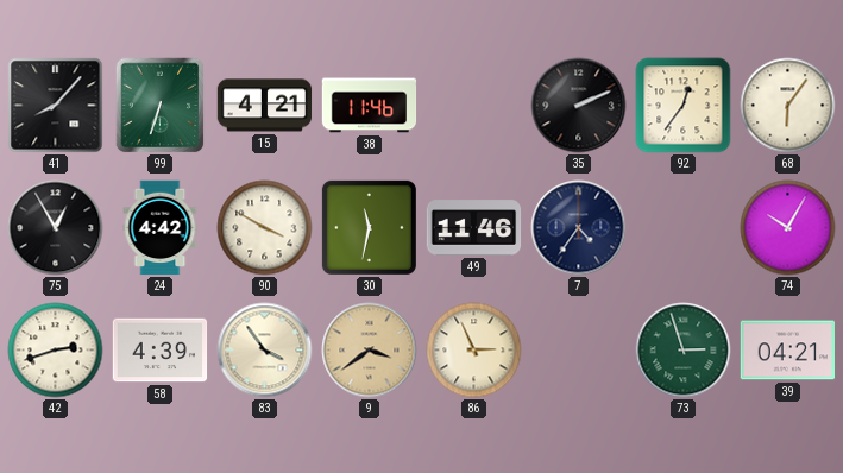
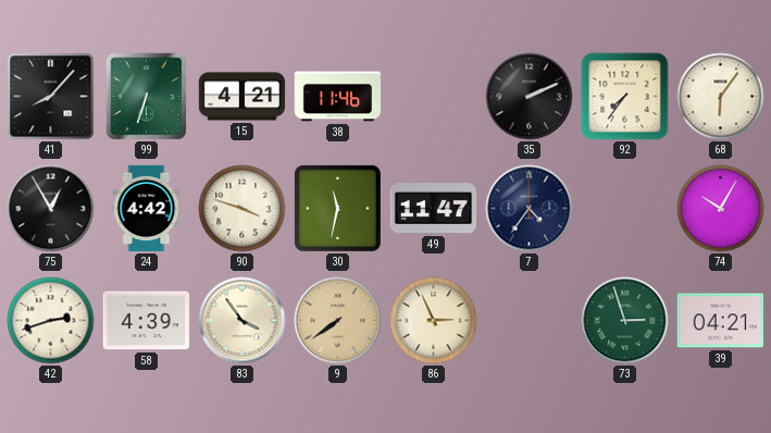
92: 12:36 -> 7:36 (625, 97)
90: 3:50 -> 3:48 (243, 209)
49: 11:46 -> 11:47 (434, 209)
9: 3:39 -> 7:39 (338, 321)
